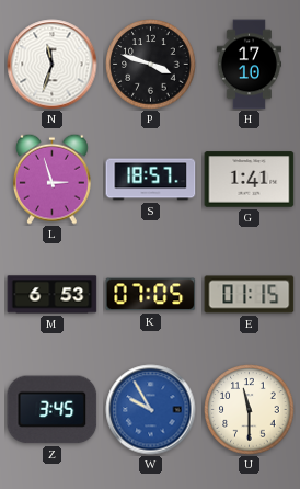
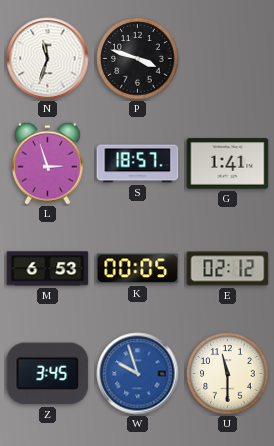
H: 17:10 -> none (249, 65)
K: 07:05 -> 00:05 (138, 269)
E: 01:15 -> 02:12 (228, 269)
W: 9:55 -> 9:57 (138, 374)
